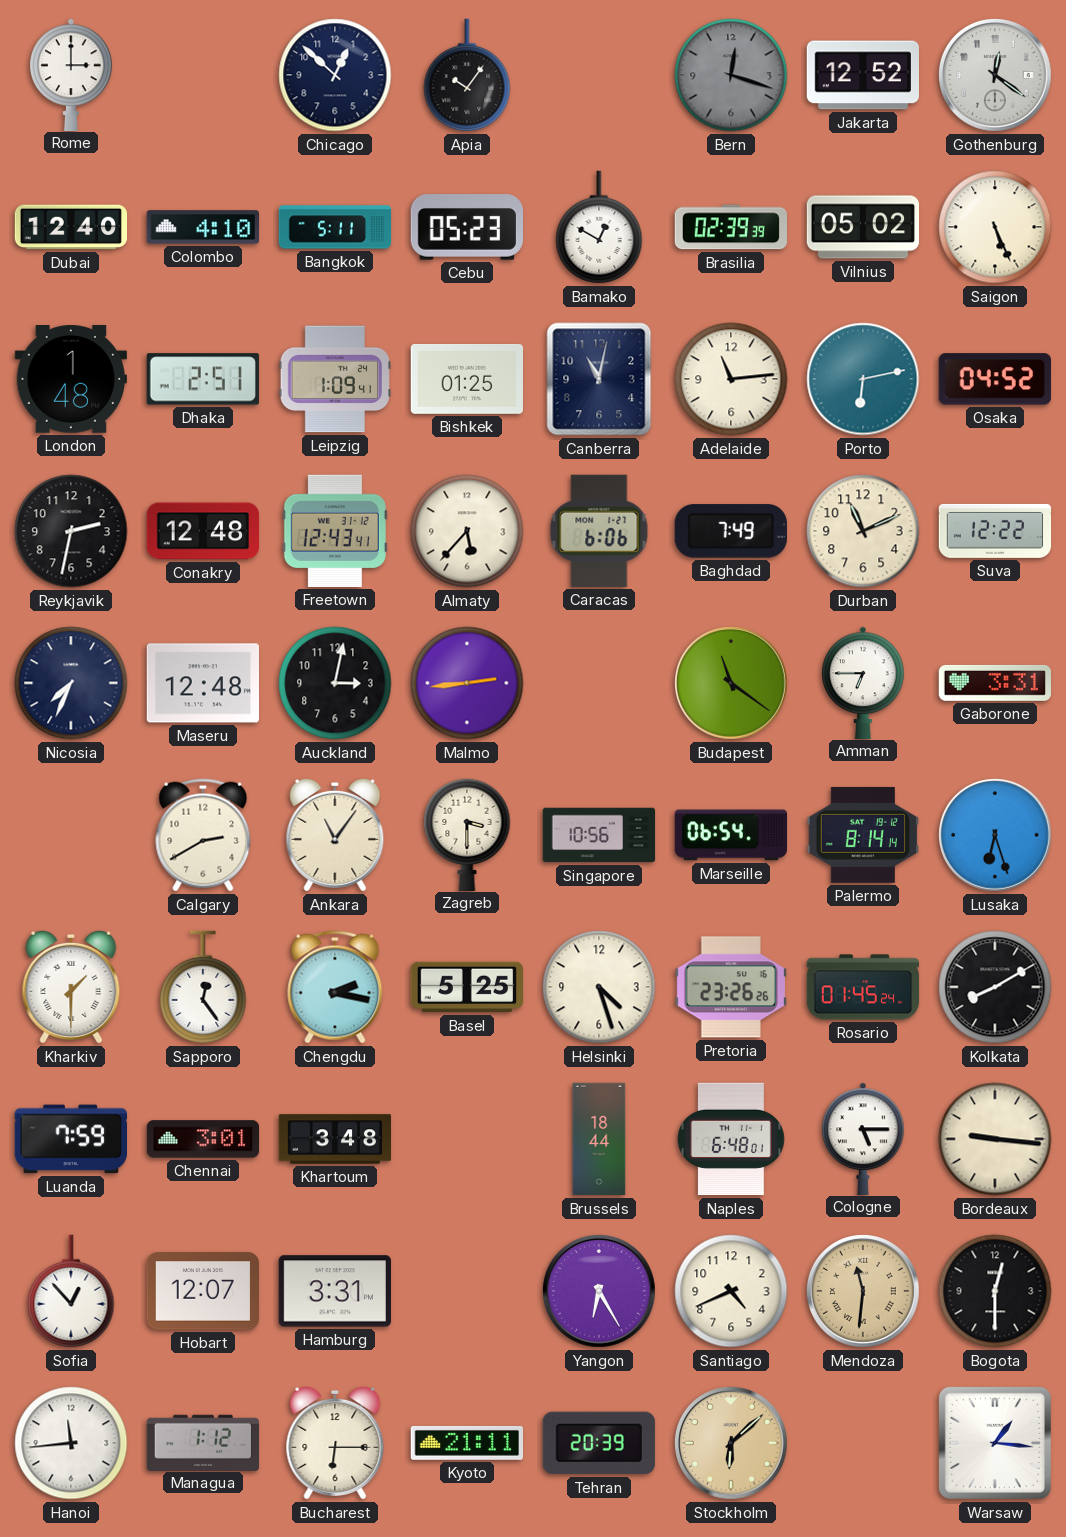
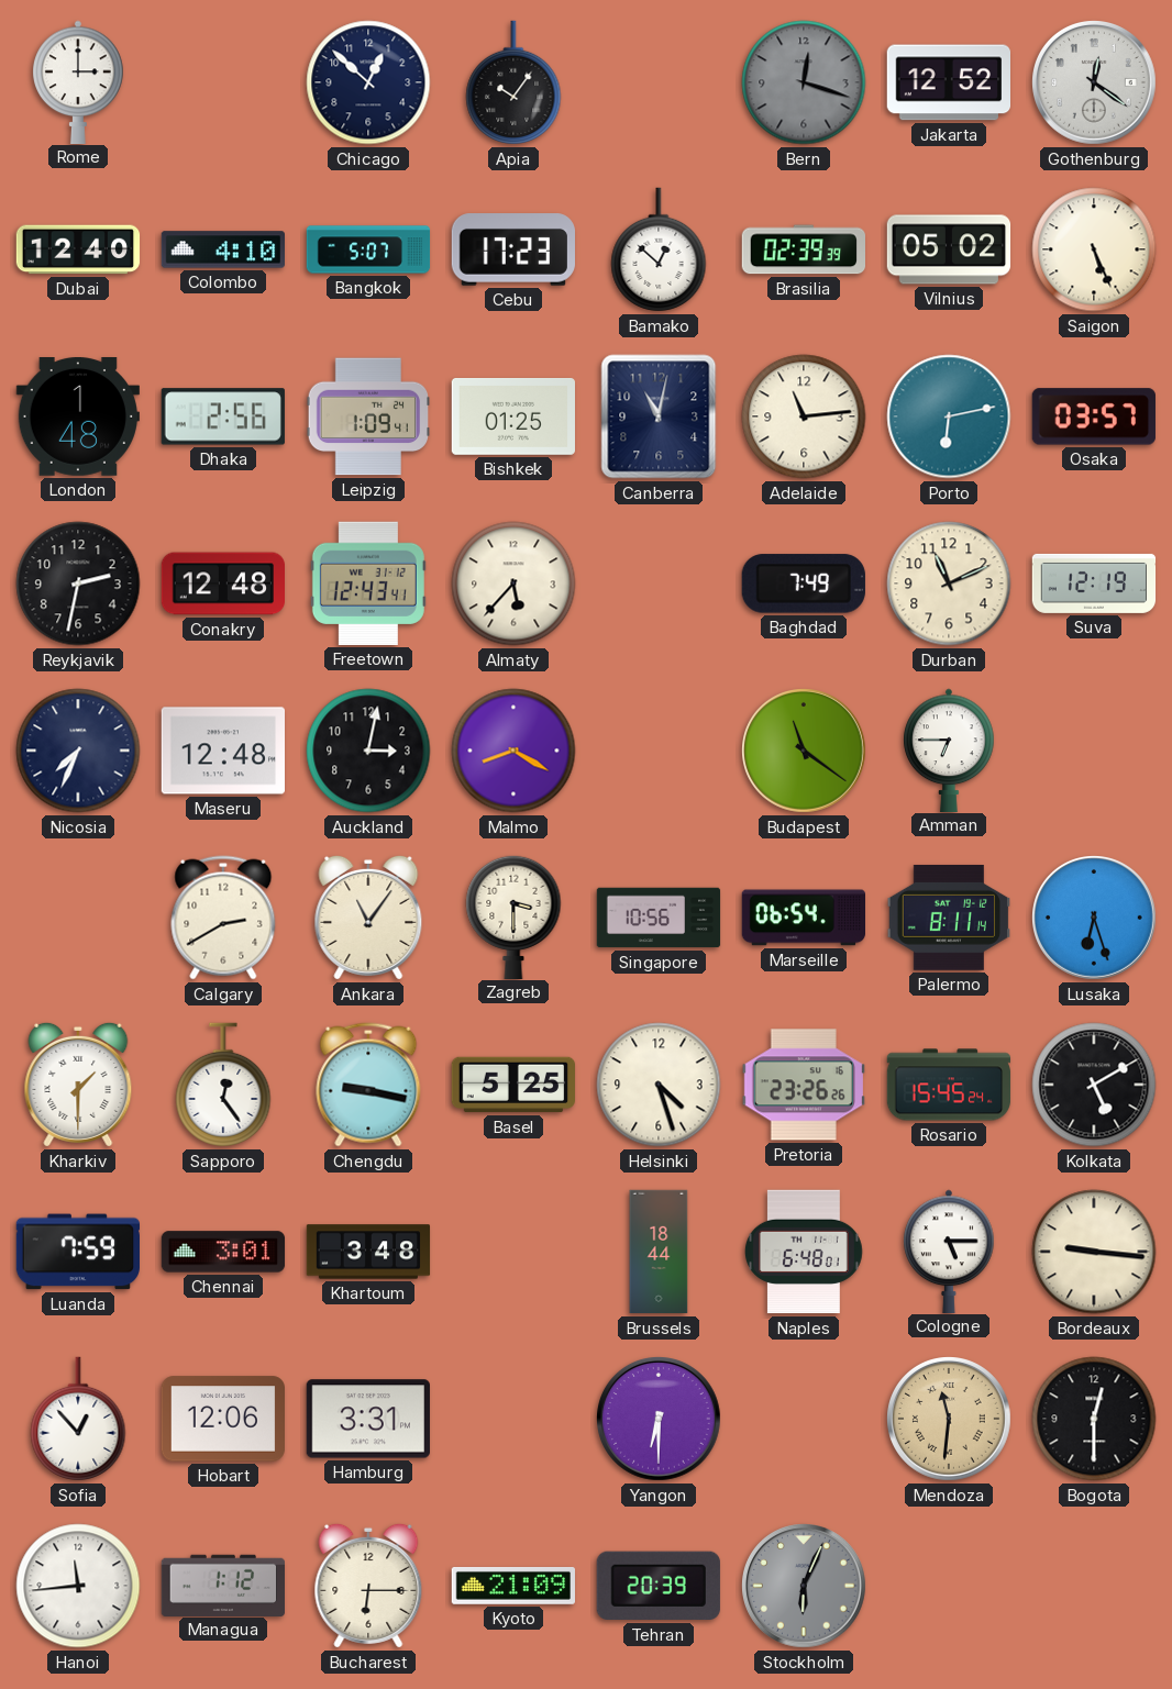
Bangkok: 5:11 -> 5:07 (368, 249)
Cebu: 05:23 -> 17:23 (512, 249)
Bamako: 12:50 -> 12:52 (659, 249)
Dhaka: 2:51 -> 2:56 (223, 416)
Osaka: 04:52 -> 03:57 (1094, 416)
Caracas: 6:06 -> none (599, 531)
Suva: 12:22 -> 12:19 (1094, 584)
Malmo: 2:44 -> 8:20 (513, 751)
Gaborone: 3:31 -> none (994, 683)
Palermo: 8:14 -> 8:11 (948, 918)
Chengdu: 2:17 -> 9:17 (368, 1085)
Rosario: 01:45 -> 15:45 (949, 1085)
Kolkata: 8:10 -> 5:10 (1094, 1085)
Hobart: 12:07 -> 12:06 (222, 1419)
Yangon: 6:25 -> 6:30 (660, 1420)
Santiago: 4:41 -> none (731, 1291)
Kyoto: 21:11 -> 21:09 (512, 1586)
Stockholm: 6:08 -> 6:04 (805, 1587)
Stockholm dial: champagne -> grey (805, 1587)
Warsaw: 1:16 -> none (995, 1443)
